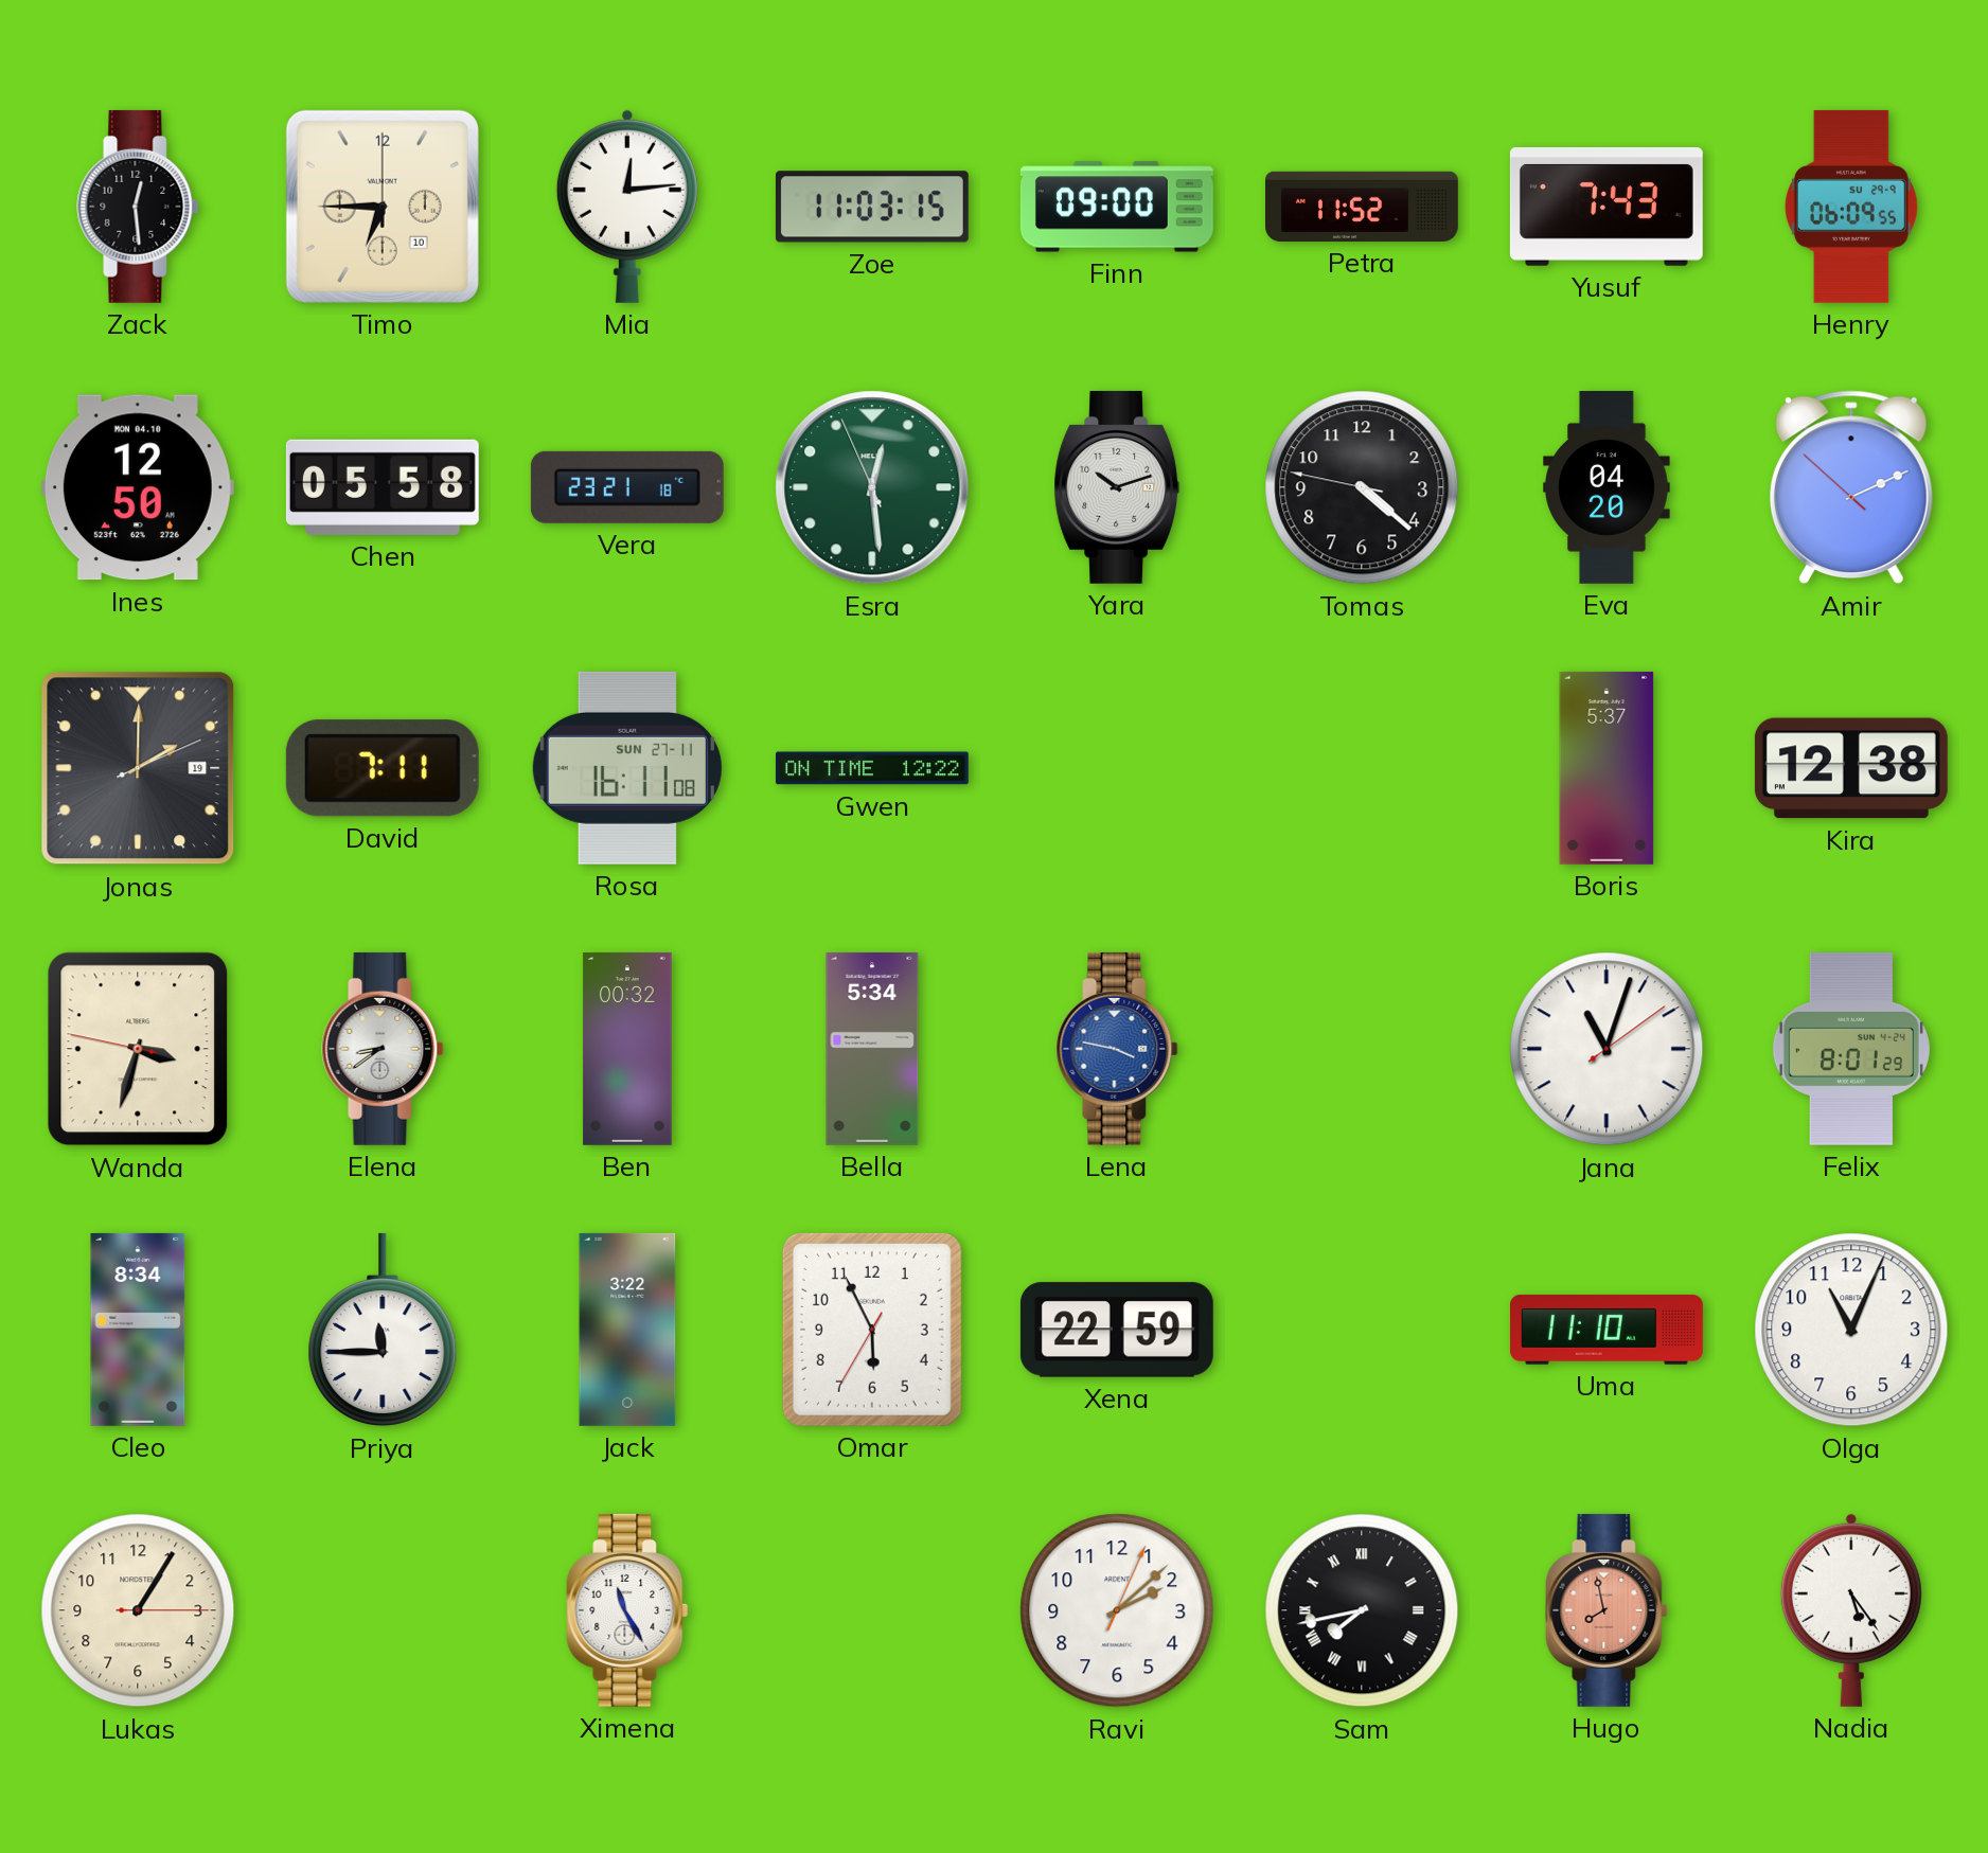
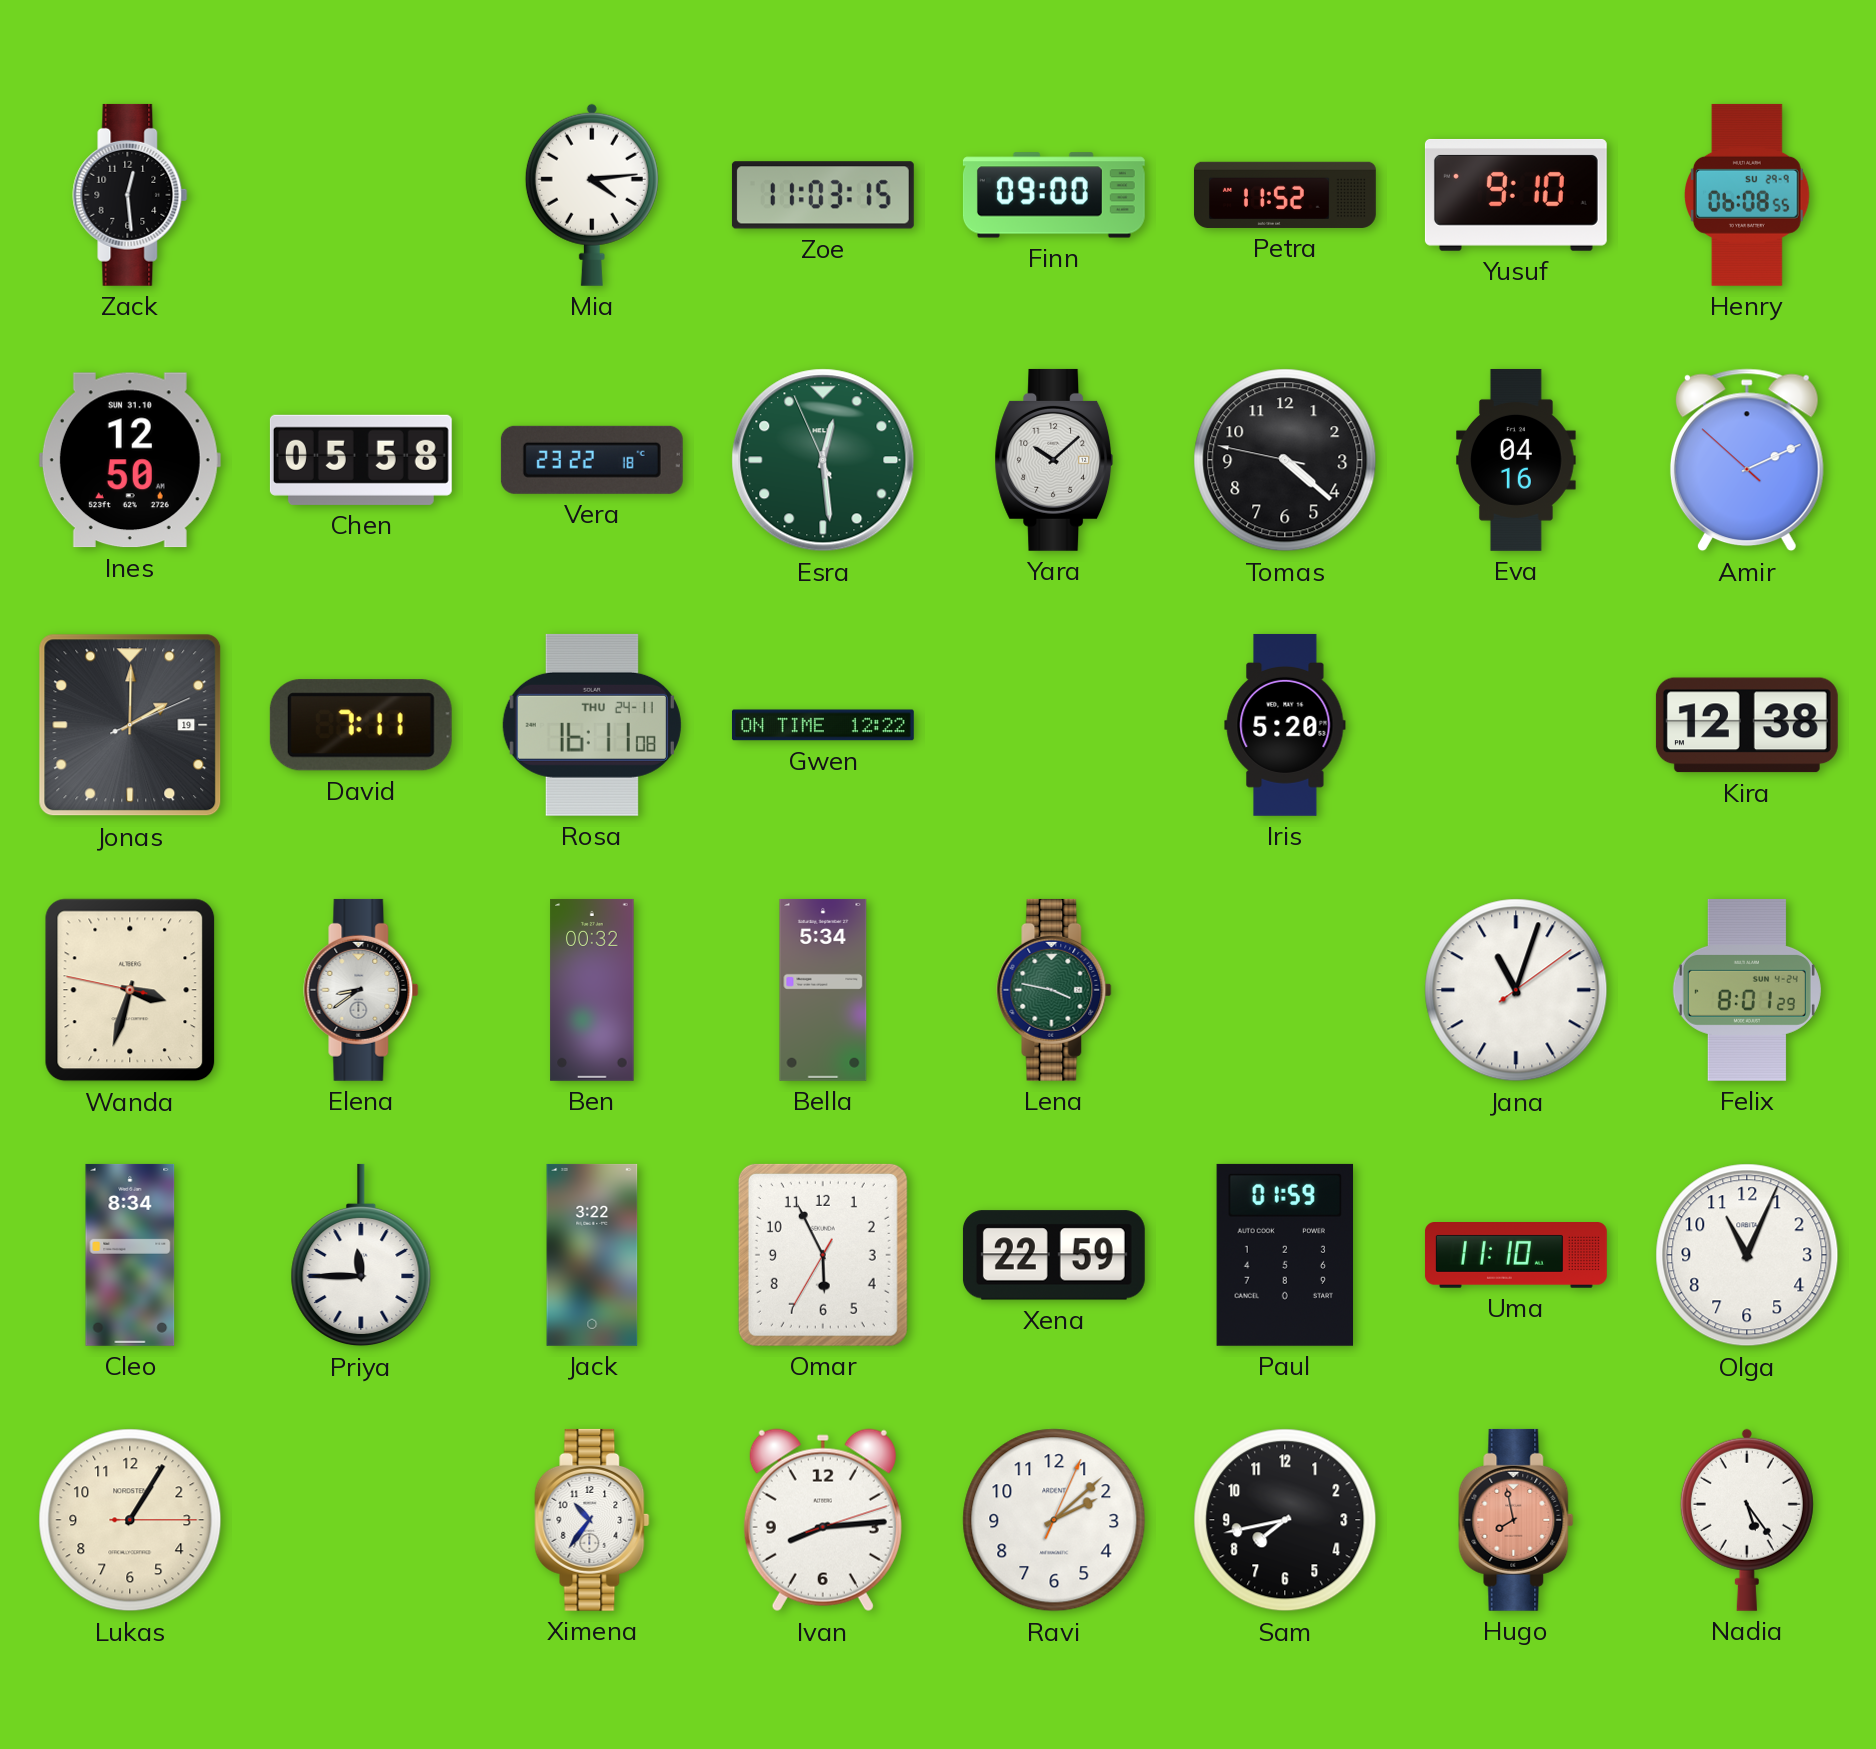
Timo: 6:45 -> none (383, 207)
Mia: 12:14 -> 4:14 (592, 195)
Yusuf: 7:43 -> 9:10 (1516, 195)
Henry: 06:09 -> 06:08 (1747, 195)
Ines date: MON 04.10 -> SUN 31.10 (130, 460)
Vera: 23:21 -> 23:22 (592, 460)
Yara: 10:12 -> 10:08 (1054, 460)
Eva: 04:20 -> 04:16 (1516, 460)
Rosa date: SUN 27-11 -> THU 24-11 (592, 725)
Iris: none -> 5:20 (1285, 725)
Boris: 5:37 -> none (1607, 768)
Lena dial: blue -> green (1054, 990)
Paul: none -> 01:59 (1285, 1255)
Ximena: 11:25 -> 10:36 (592, 1520)
Ivan: none -> 8:14 (823, 1520)
Sam numerals: Roman -> Arabic (1285, 1520)
